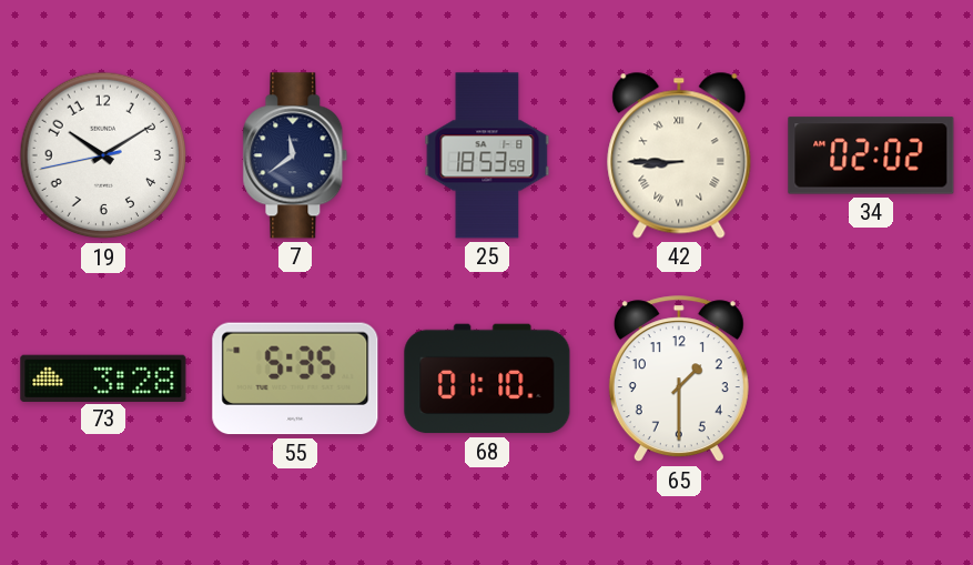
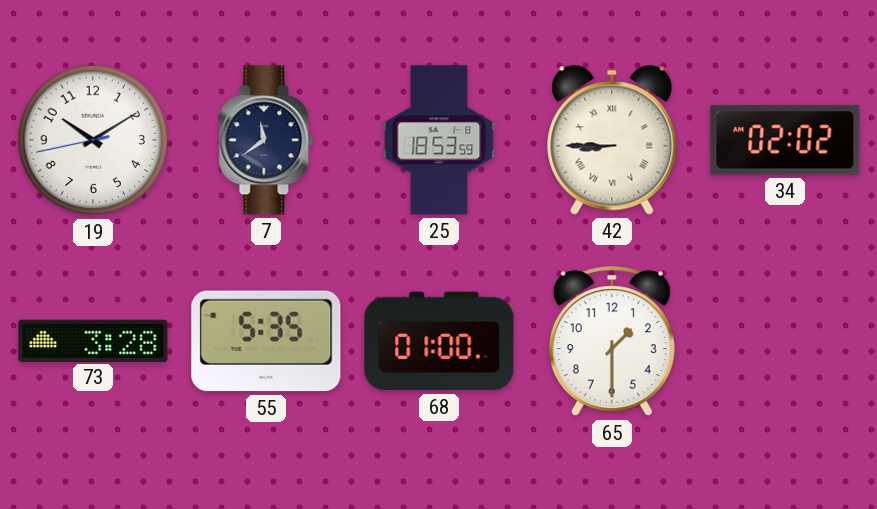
68: 01:10 -> 01:00 (439, 341)
